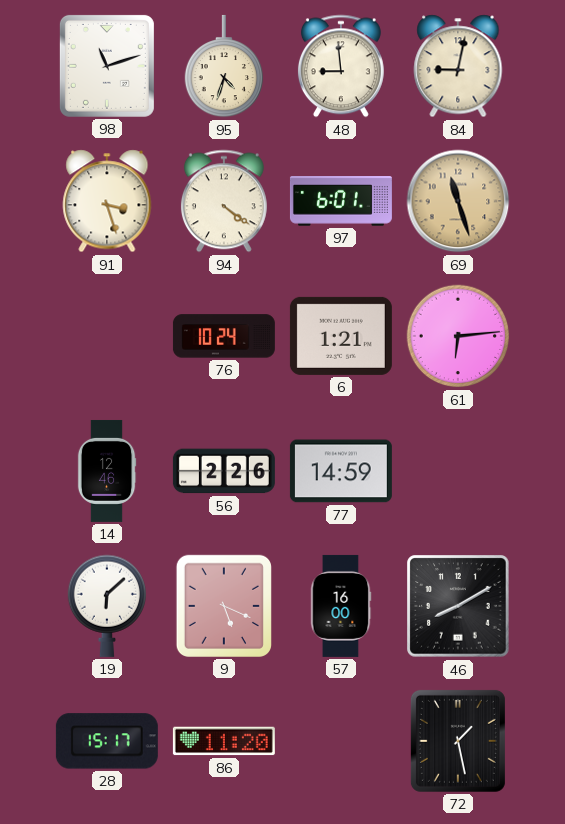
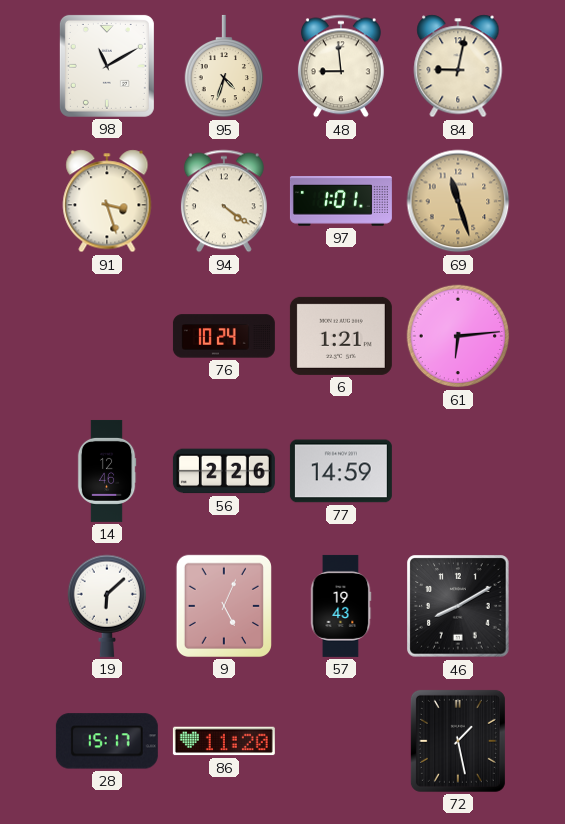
98: 11:12 -> 11:10 (107, 66)
97: 6:01 -> 1:01 (341, 202)
9: 5:19 -> 5:04 (224, 606)
57: 16:00 -> 19:43 (341, 606)
